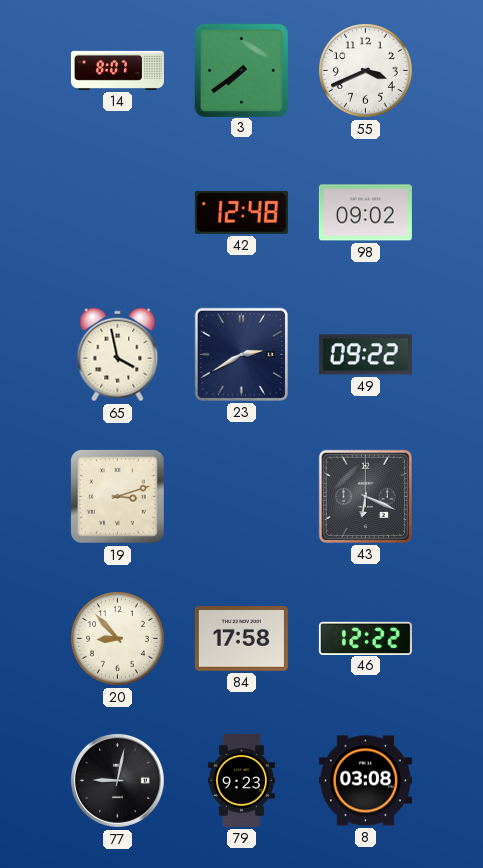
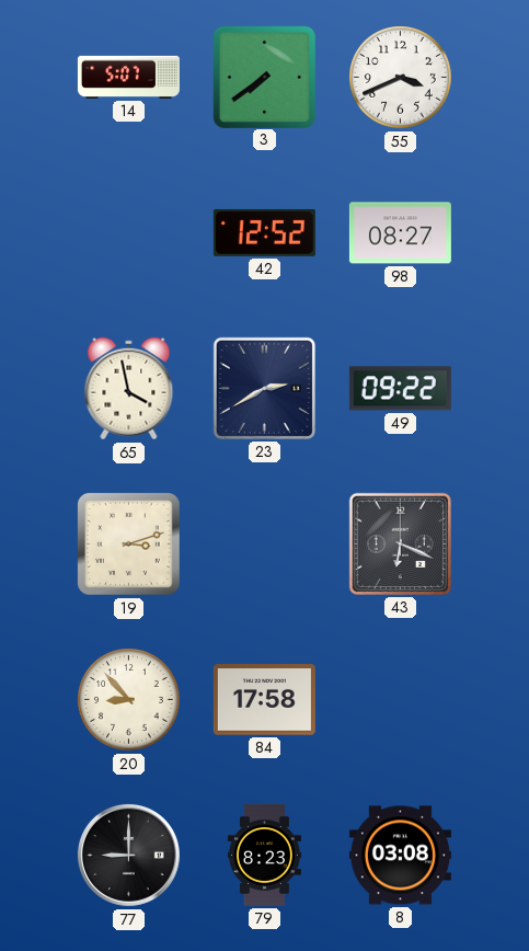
14: 8:07 -> 5:07 (128, 77)
42: 12:48 -> 12:52 (264, 232)
98: 09:02 -> 08:27 (400, 233)
46: 12:22 -> none (365, 638)
77: 9:02 -> 9:00 (128, 855)
79: 9:23 -> 8:23 (264, 855)
